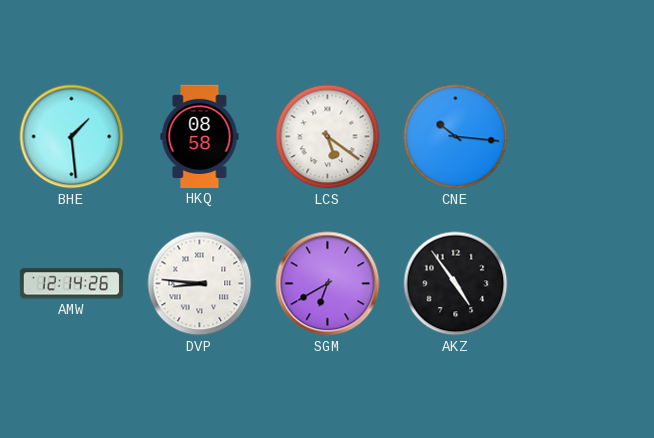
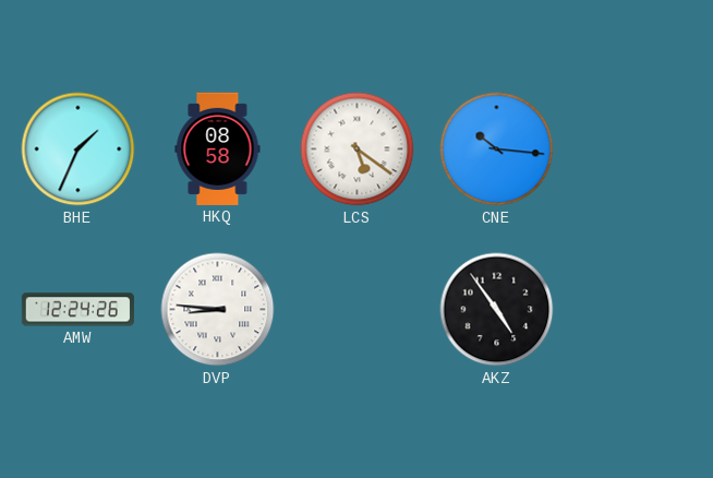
BHE: 1:29 -> 1:34 (78, 150)
AMW: 12:14 -> 12:24 (77, 310)
SGM: 6:40 -> none (328, 284)
